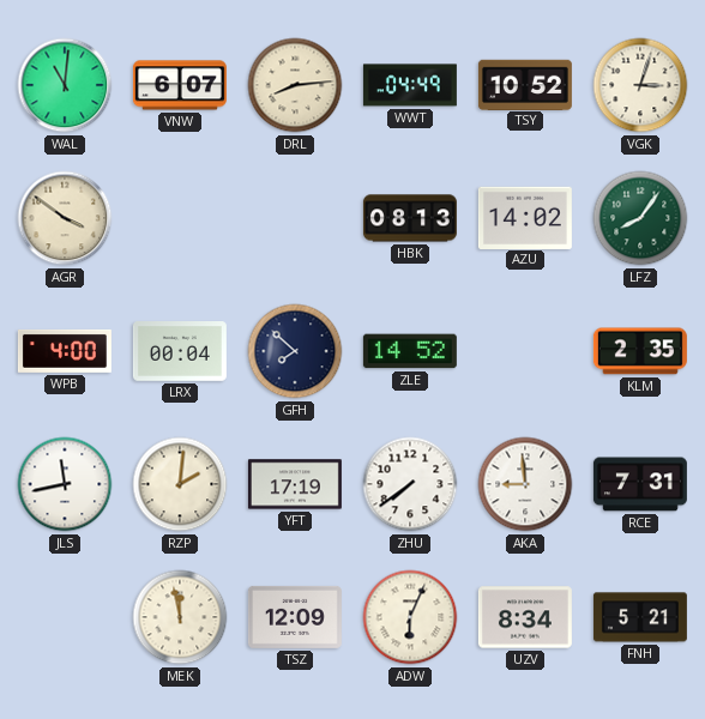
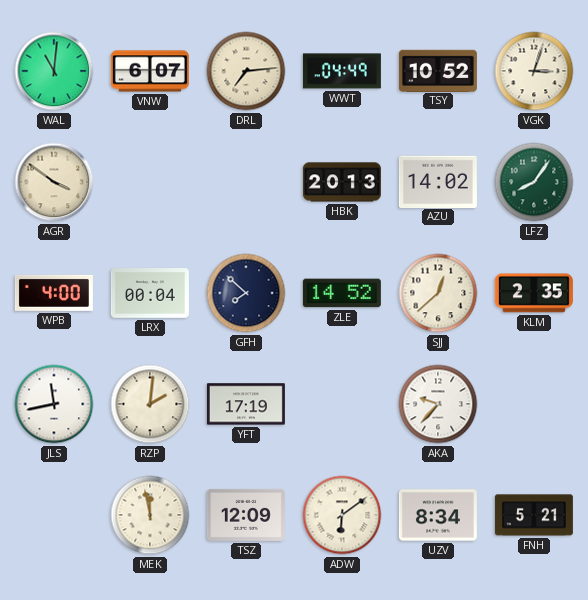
DRL: 8:14 -> 7:14 (246, 71)
HBK: 08:13 -> 20:13 (342, 182)
SJJ: none -> 12:38 (438, 293)
ZHU: 7:39 -> none (410, 484)
AKA: 8:59 -> 9:37 (438, 404)
RCE: 7:31 -> none (640, 484)
ADW: 6:04 -> 6:09 (342, 515)
